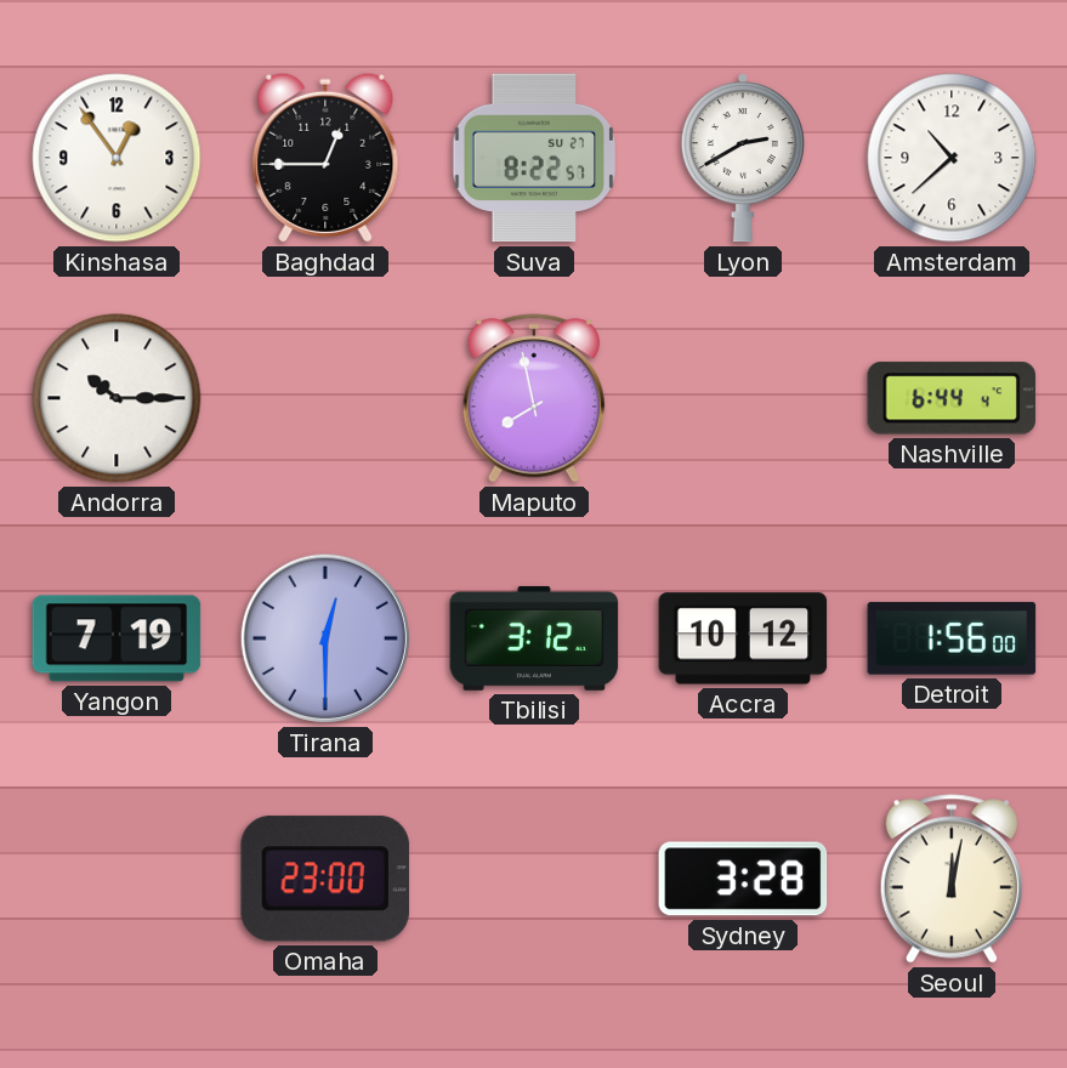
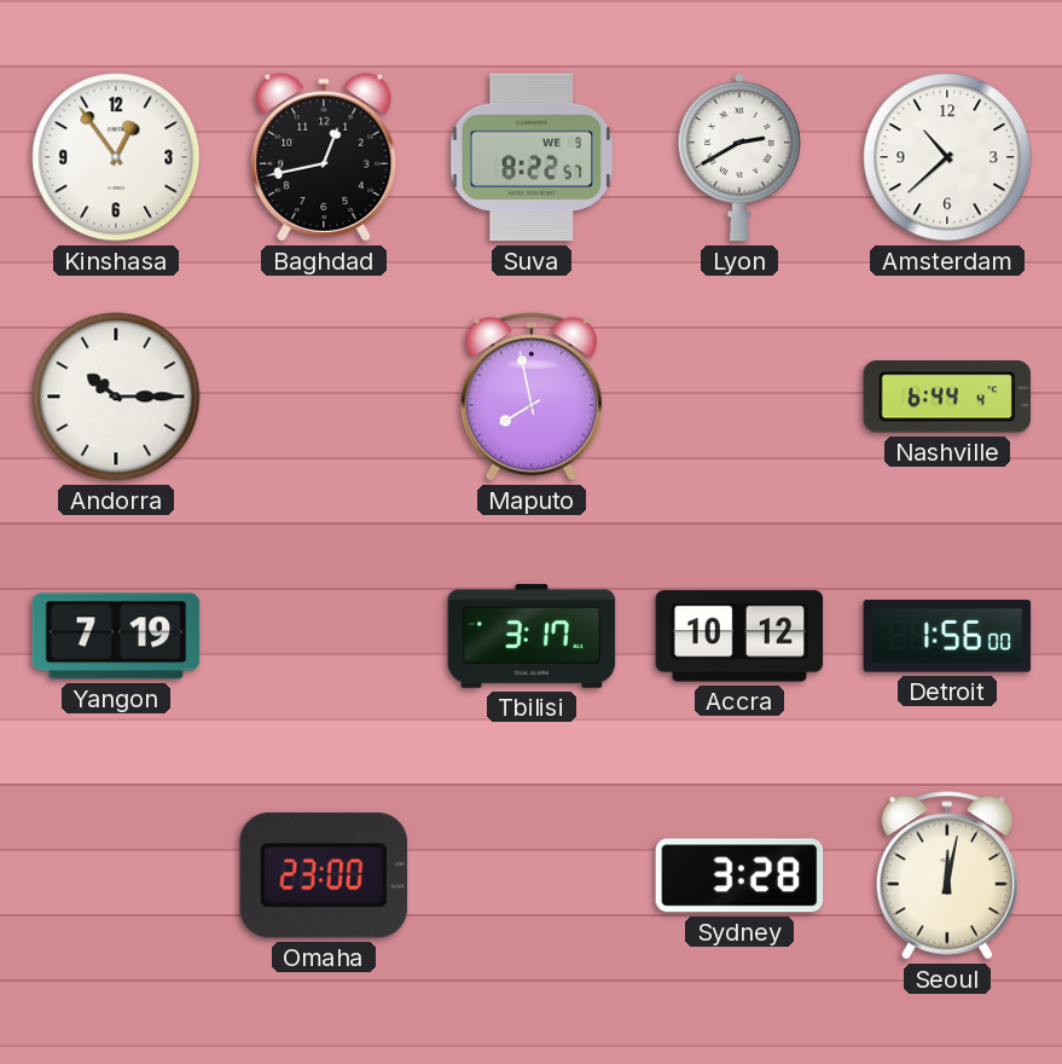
Baghdad: 12:45 -> 12:43 (324, 157)
Suva date: SU 27 -> WE 9 (532, 157)
Tirana: 12:30 -> none (325, 638)
Tbilisi: 3:12 -> 3:17 (532, 636)
